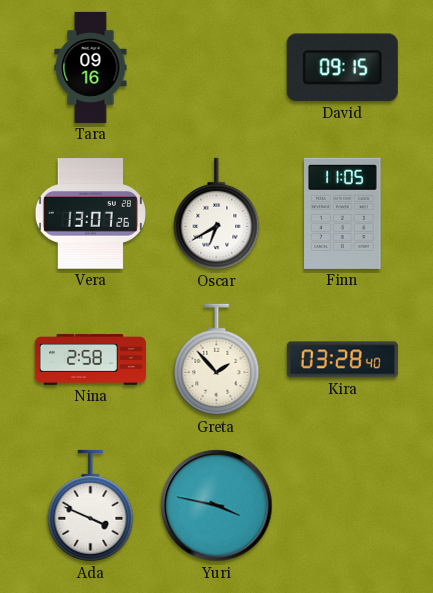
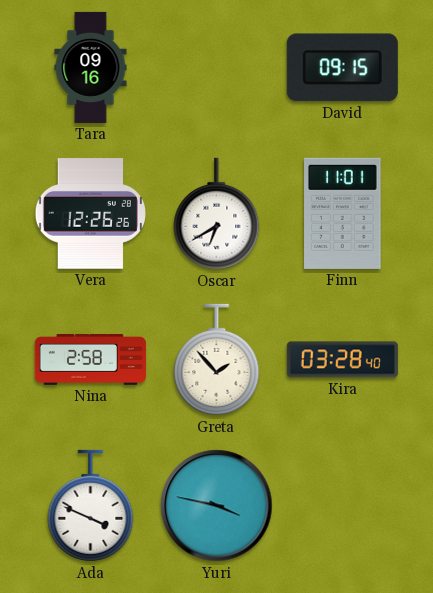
Vera: 13:07 -> 12:26 (90, 214)
Finn: 11:05 -> 11:01 (343, 213)
